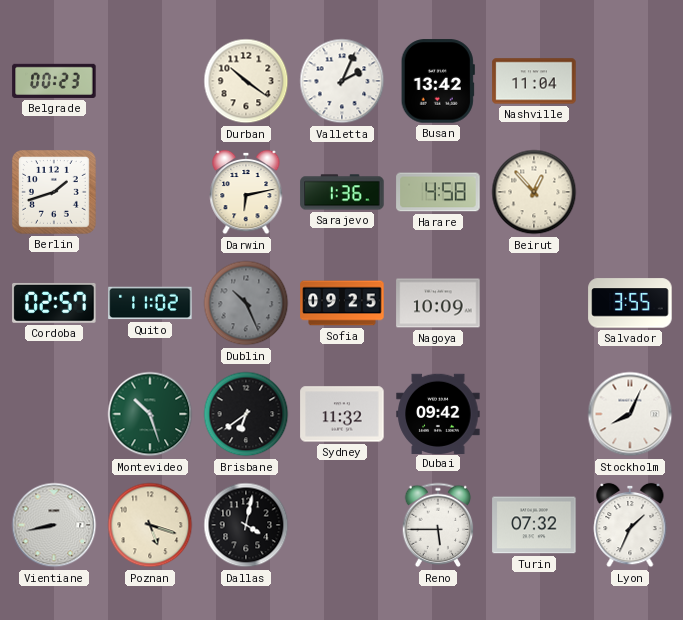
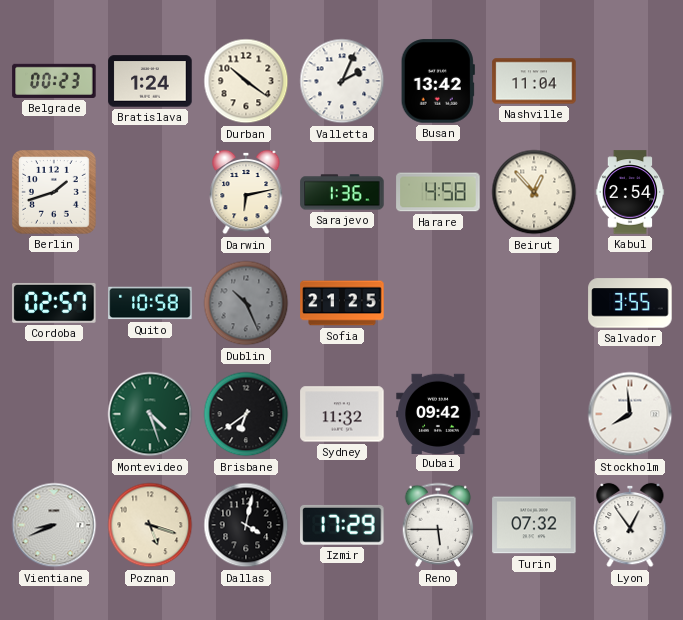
Bratislava: none -> 1:24 (150, 81)
Kabul: none -> 2:54 (630, 192)
Quito: 11:02 -> 10:58 (150, 303)
Sofia: 09:25 -> 21:25 (342, 303)
Nagoya: 10:09 -> none (438, 303)
Montevideo: 10:27 -> 4:27 (150, 414)
Stockholm: 8:04 -> 7:59 (630, 414)
Vientiane: 8:43 -> 8:41 (54, 525)
Izmir: none -> 17:29 (342, 525)
Lyon: 1:34 -> 12:54 (630, 525)
